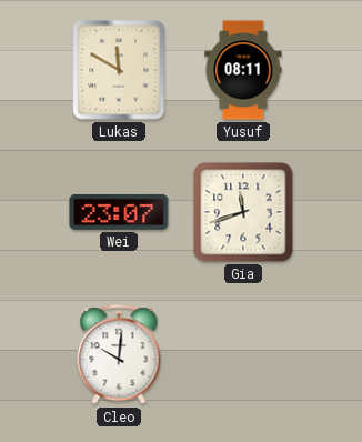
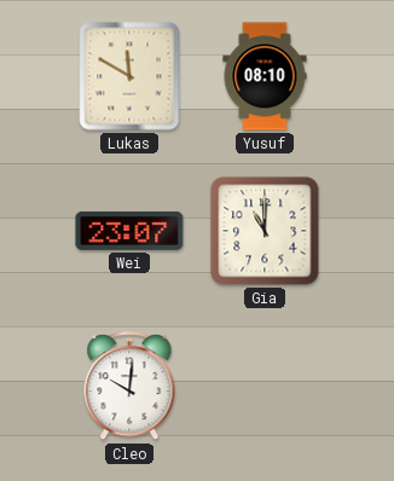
Yusuf: 08:11 -> 08:10 (265, 76)
Gia: 11:42 -> 11:00 (265, 231)
